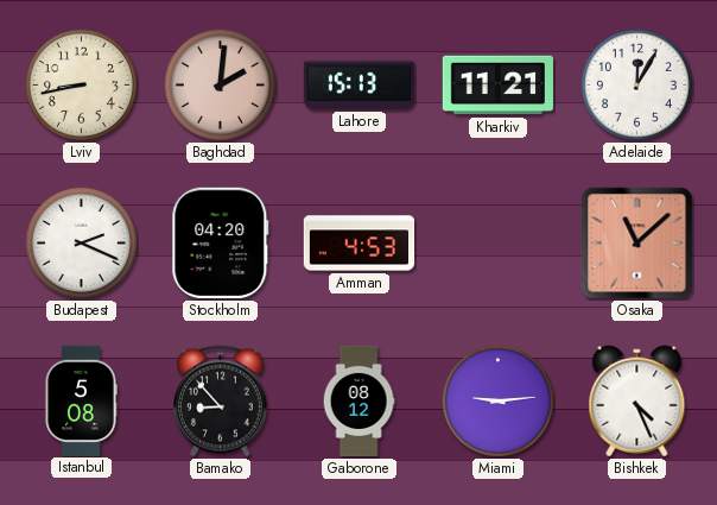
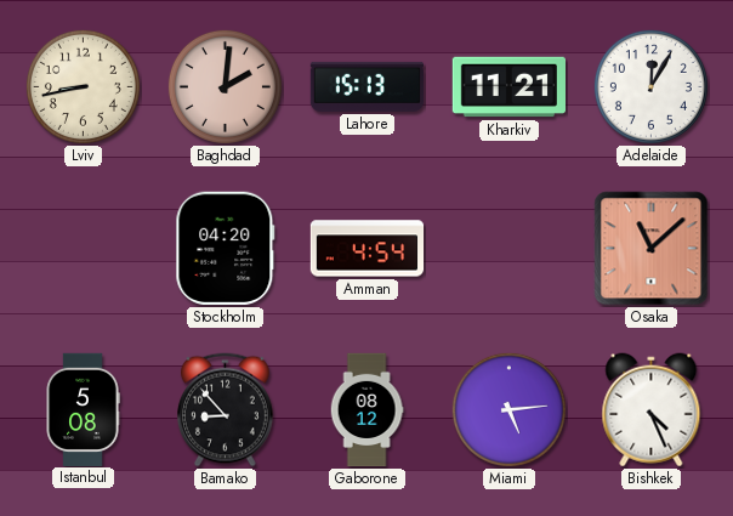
Budapest: 2:19 -> none (81, 242)
Amman: 4:53 -> 4:54 (368, 249)
Miami: 9:14 -> 5:14 (508, 409)
